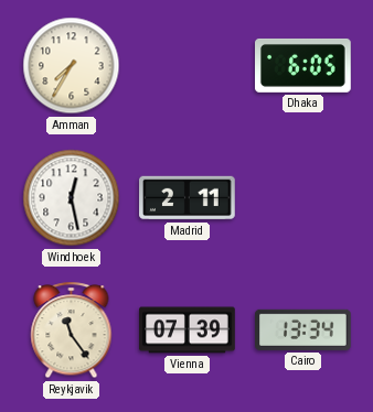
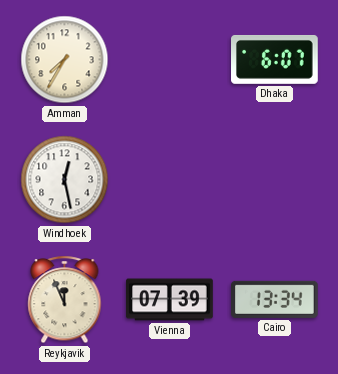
Dhaka: 6:05 -> 6:07 (275, 59)
Madrid: 2:11 -> none (188, 198)
Reykjavik: 11:24 -> 11:56 (65, 300)
